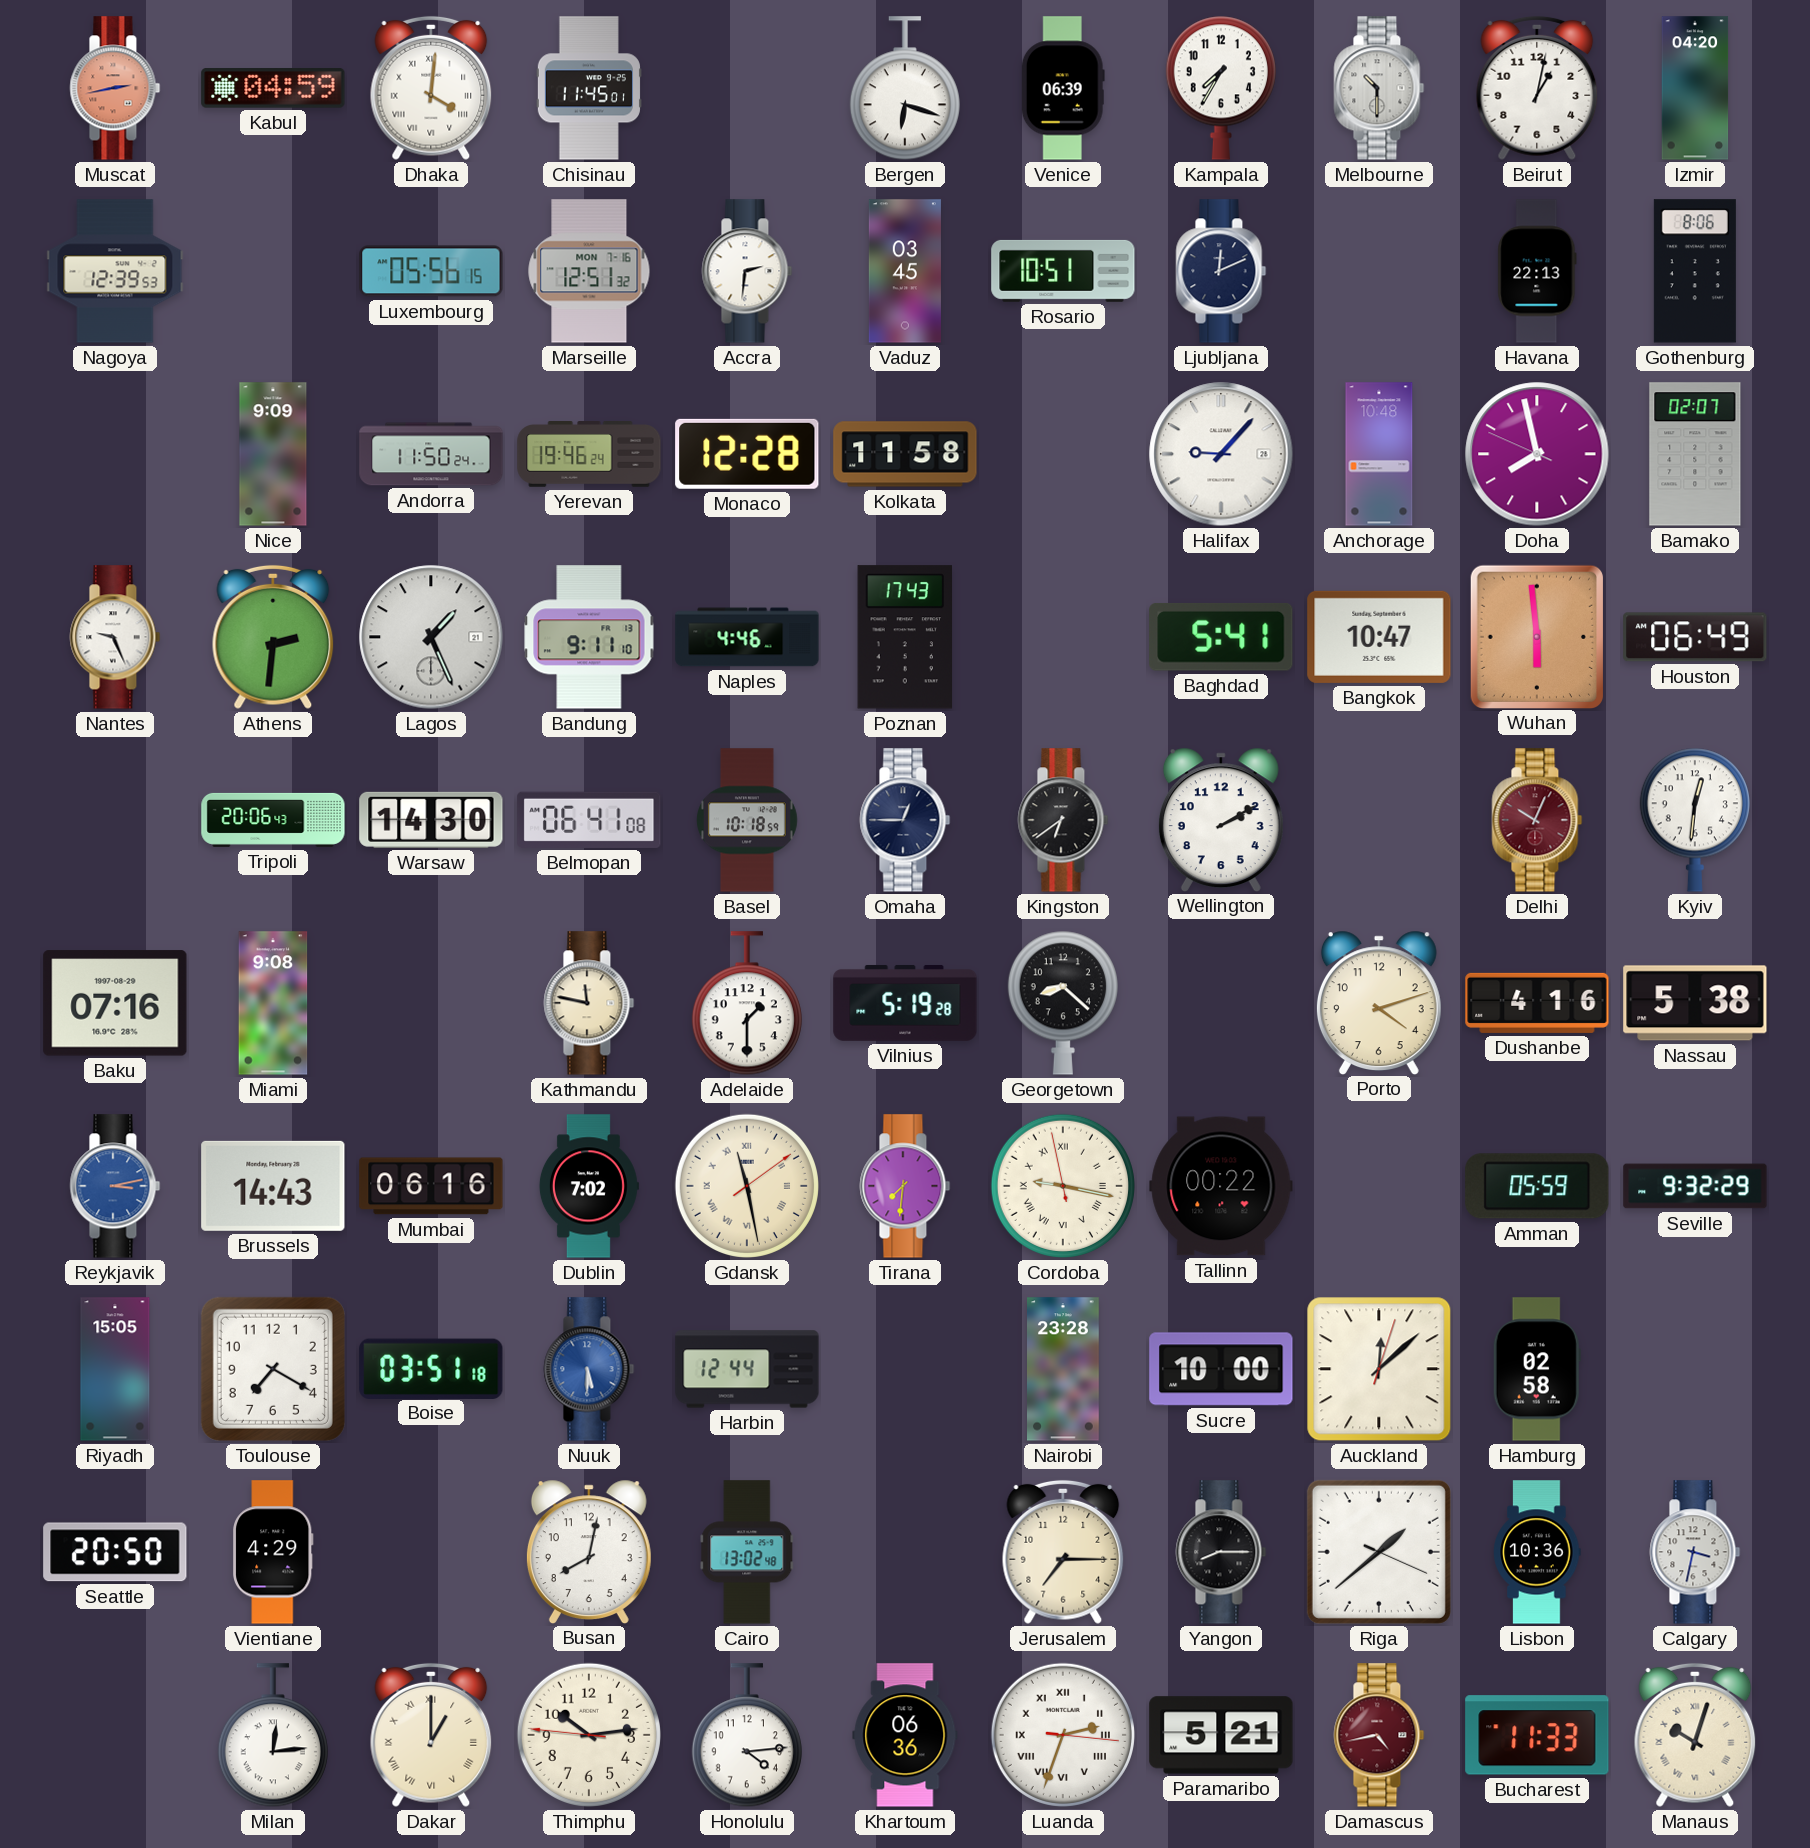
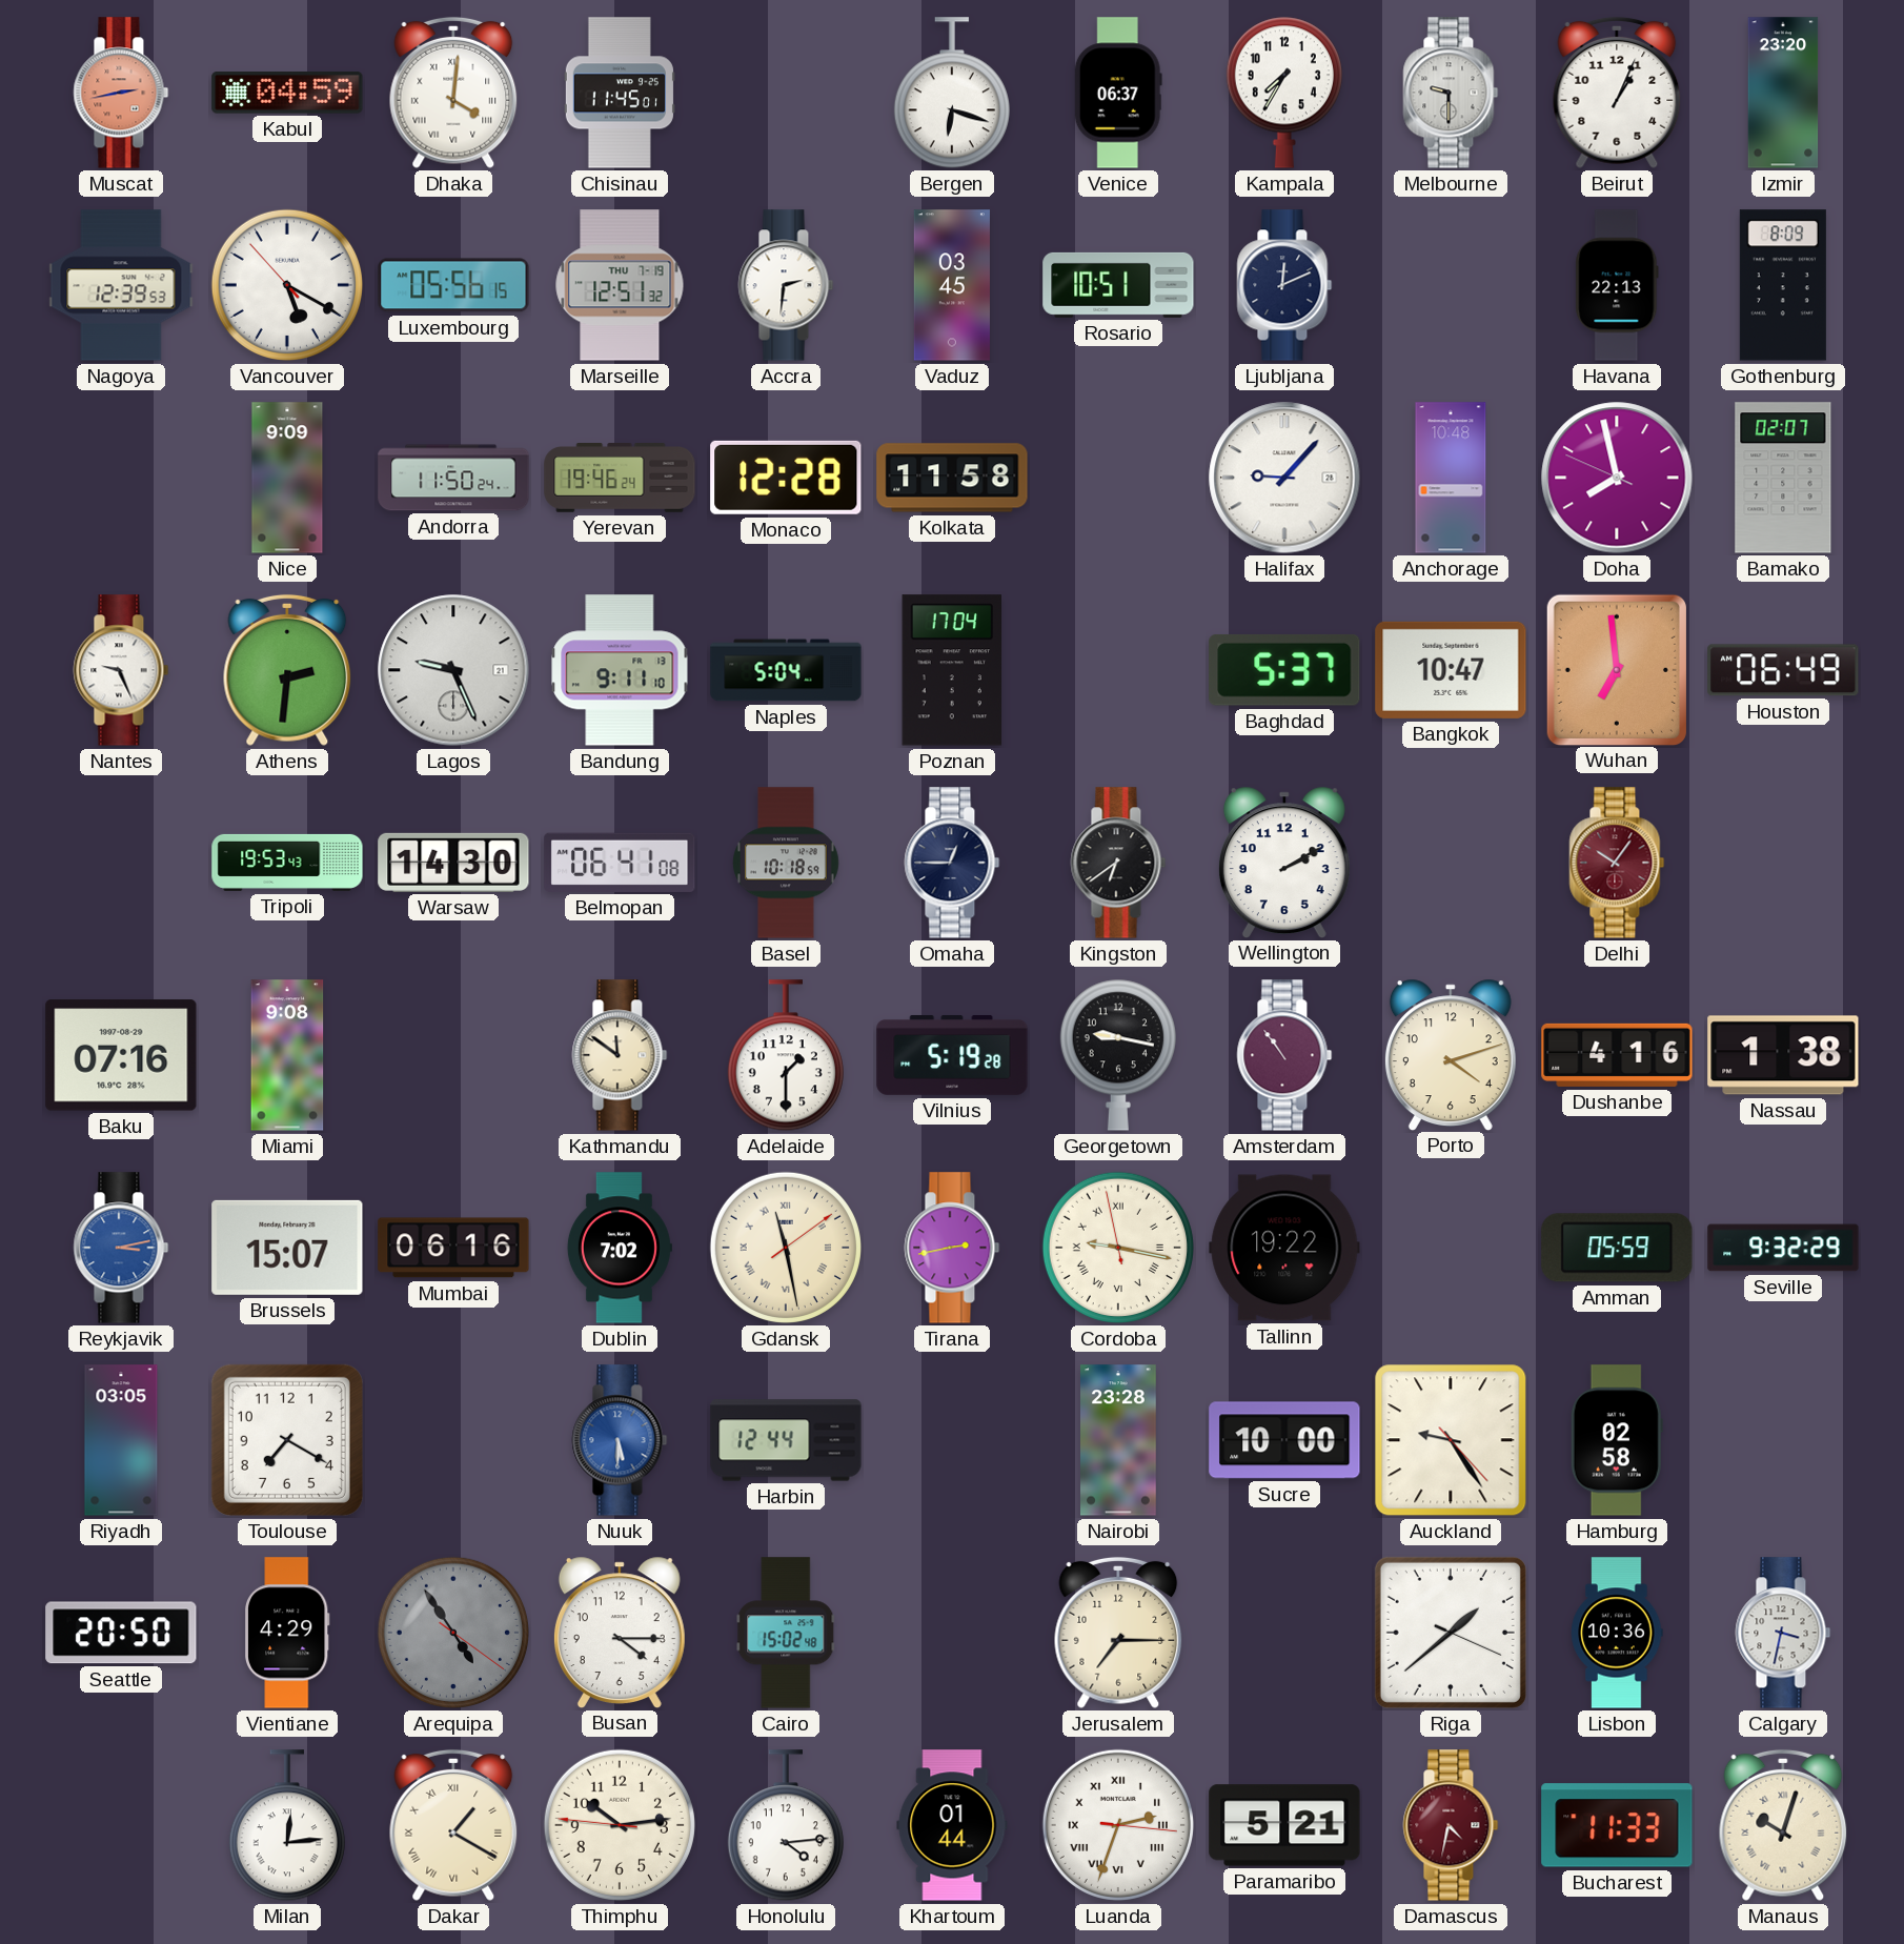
Venice: 06:39 -> 06:37 (1118, 93)
Melbourne: 10:30 -> 9:30 (1451, 93)
Beirut: 1:02 -> 1:04 (1617, 93)
Izmir: 04:20 -> 23:20 (1783, 93)
Vancouver: none -> 5:19 (287, 285)
Marseille date: MON 7-16 -> THU 7-19 (620, 285)
Gothenburg: 8:06 -> 8:09 (1783, 285)
Lagos: 1:26 -> 9:26 (453, 670)
Naples: 4:46 -> 5:04 (786, 670)
Poznan: 17:43 -> 17:04 (952, 670)
Baghdad: 5:41 -> 5:37 (1284, 670)
Wuhan: 5:59 -> 6:59 (1617, 669)
Tripoli: 20:06 -> 19:53 (287, 863)
Delhi: 10:04 -> 10:06 (1617, 863)
Kyiv: 12:31 -> none (1695, 820)
Kathmandu: 11:47 -> 11:51 (620, 1055)
Georgetown: 8:22 -> 9:17 (1118, 1055)
Amsterdam: none -> 10:54 (1284, 1055)
Nassau: 5:38 -> 1:38 (1783, 1055)
Brussels: 14:43 -> 15:07 (287, 1248)
Tirana: 7:31 -> 2:43 (952, 1248)
Tallinn: 00:22 -> 19:22 (1284, 1248)
Riyadh: 15:05 -> 03:05 (121, 1440)
Boise: 03:51 -> none (431, 1368)
Auckland: 12:08 -> 9:24 (1451, 1440)
Arequipa: none -> 4:54 (453, 1633)
Busan: 8:02 -> 4:15 (620, 1632)
Cairo: 13:02 -> 15:02 (786, 1633)
Yangon: 8:15 -> none (1221, 1552)
Dakar: 1:00 -> 1:20 (453, 1825)
Khartoum: 06:36 -> 01:44 (952, 1825)
Damascus: 4:43 -> 4:32 (1451, 1825)
